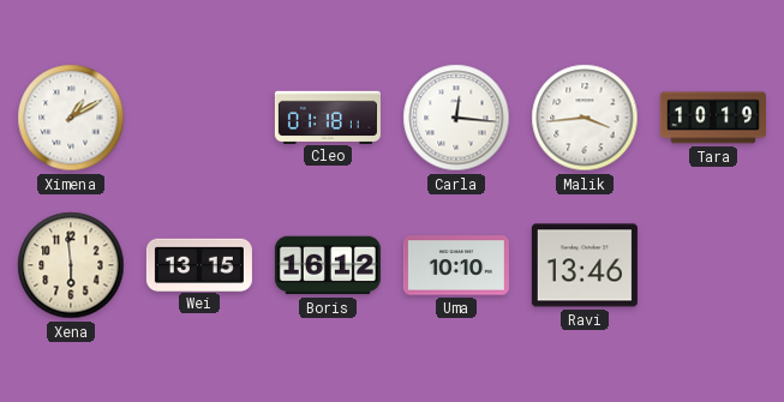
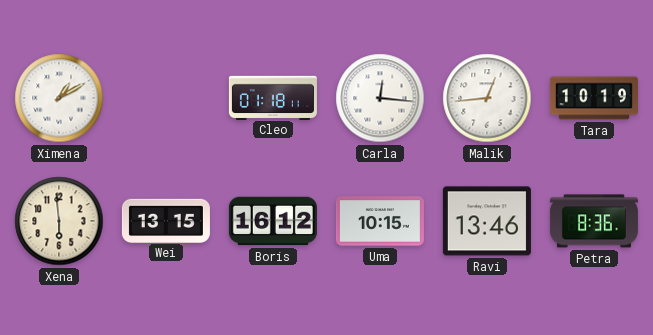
Malik: 3:44 -> 12:44 (487, 98)
Uma: 10:10 -> 10:15 (380, 221)
Petra: none -> 8:36 (594, 221)
